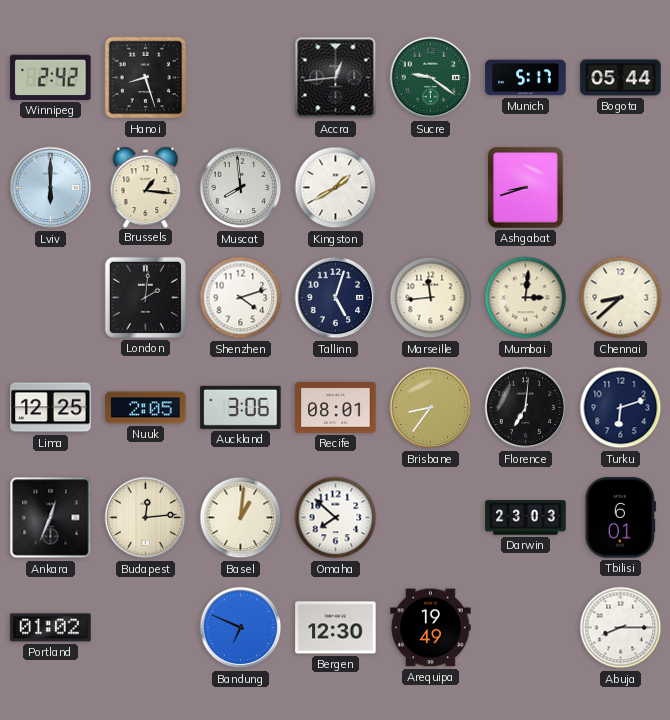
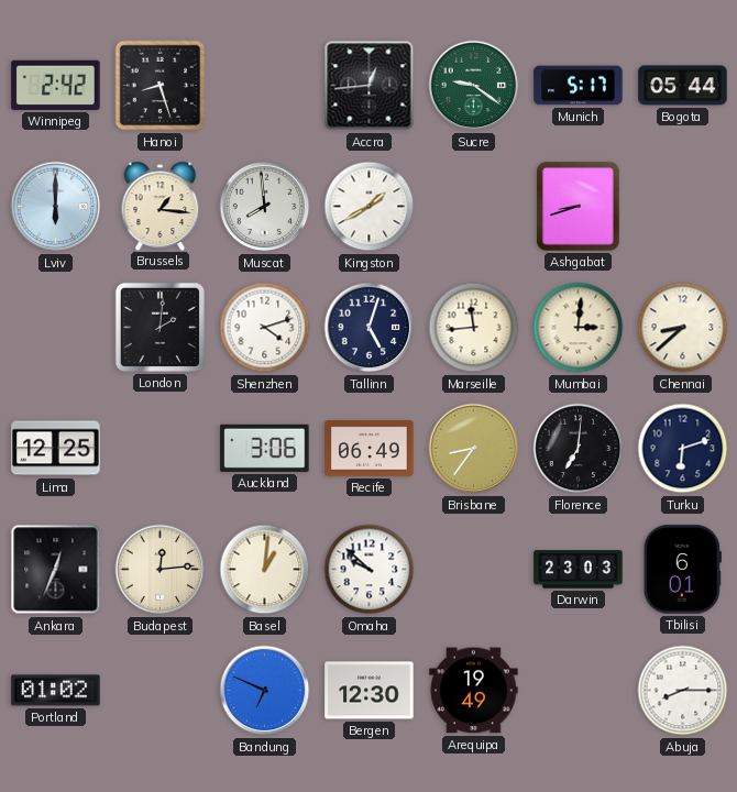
Nuuk: 2:05 -> none (146, 408)
Recife: 08:01 -> 06:49 (370, 449)
Omaha: 7:52 -> 9:52 (370, 570)
